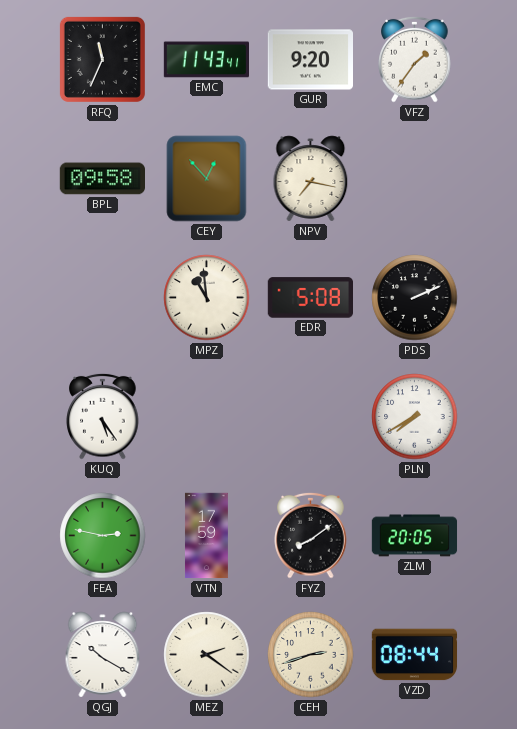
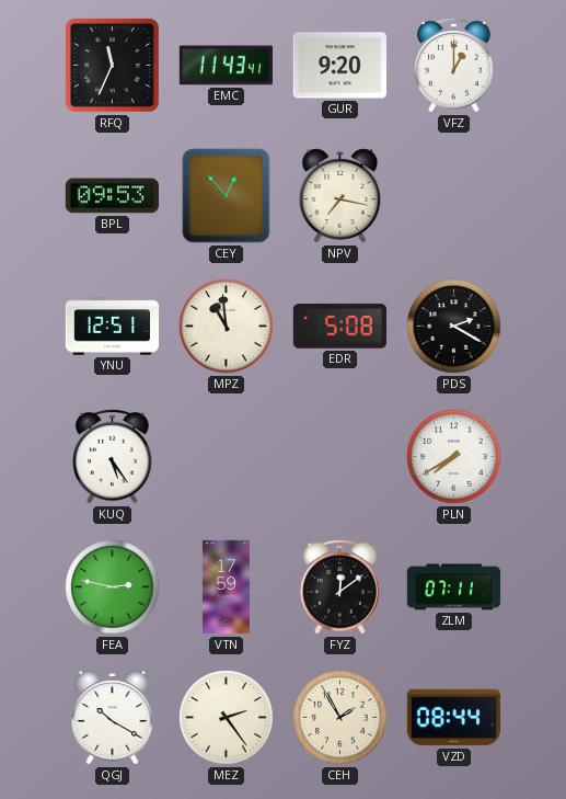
VFZ: 1:36 -> 1:00 (454, 65)
BPL: 09:58 -> 09:53 (112, 196)
YNU: none -> 12:51 (113, 327)
PDS: 2:11 -> 2:20 (454, 327)
FYZ: 8:09 -> 12:09 (340, 586)
ZLM: 20:05 -> 07:11 (454, 587)
MEZ: 2:21 -> 2:24 (227, 718)
CEH: 2:42 -> 1:55 (340, 718)
